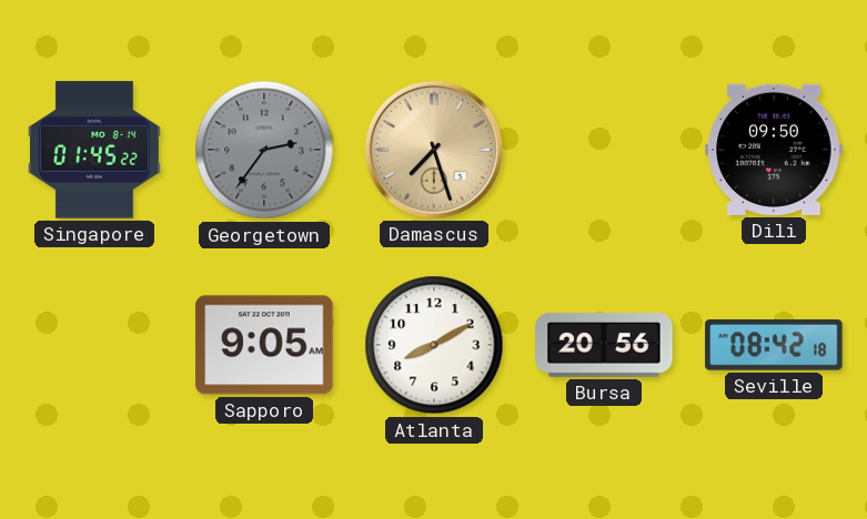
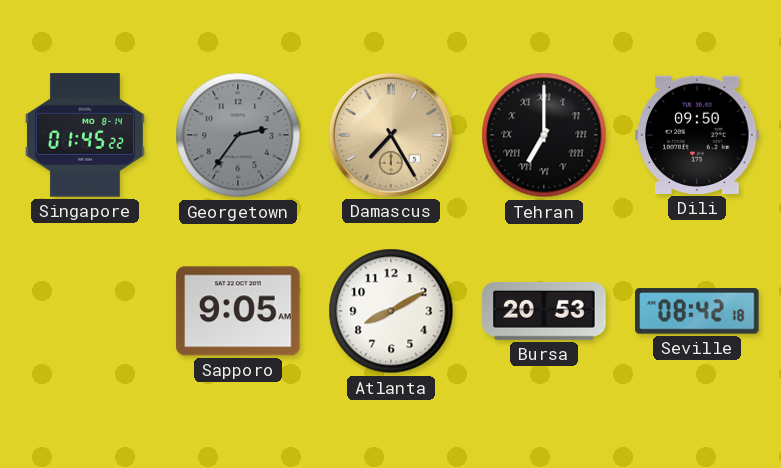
Damascus: 7:27 -> 7:25 (391, 135)
Tehran: none -> 7:00 (544, 135)
Bursa: 20:56 -> 20:53 (544, 311)
